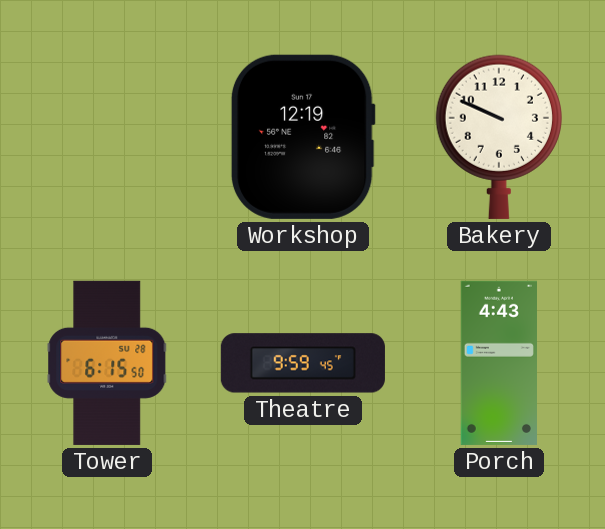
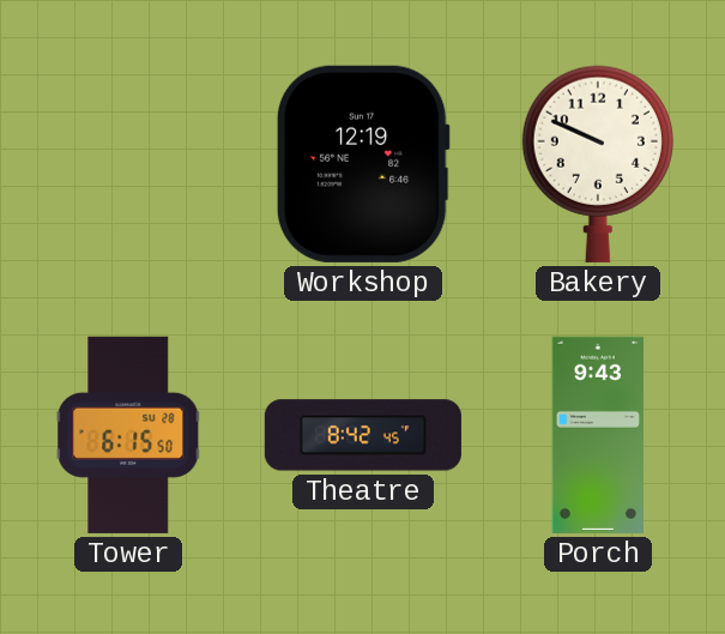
Theatre: 9:59 -> 8:42 (363, 435)
Porch: 4:43 -> 9:43 (597, 435)
